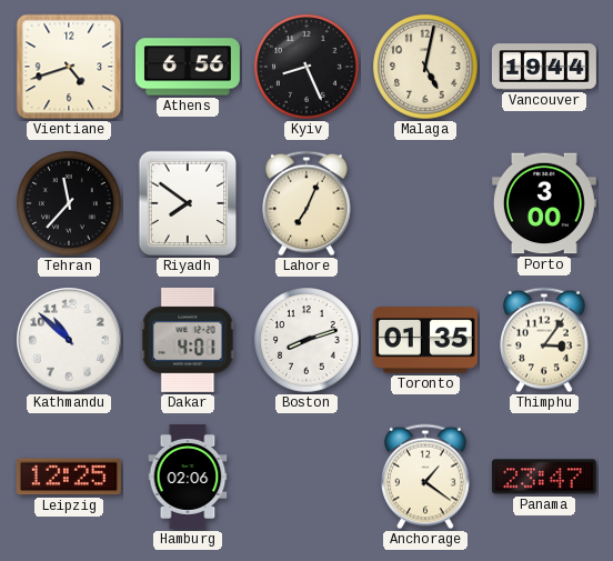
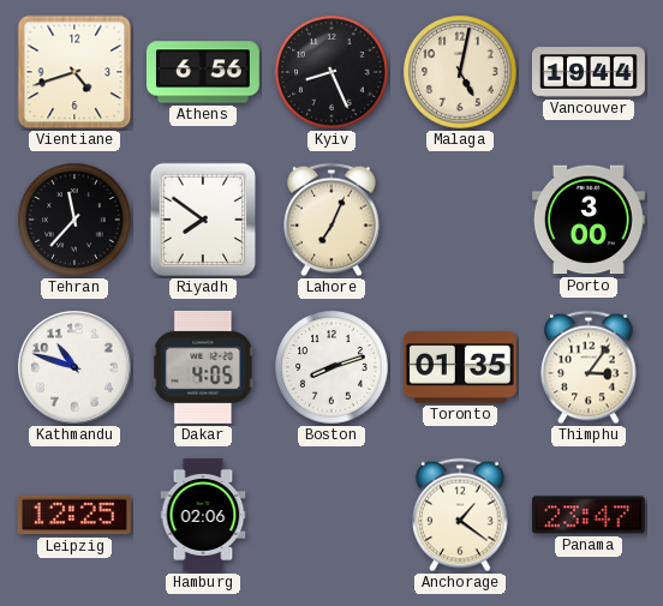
Kathmandu: 10:52 -> 10:48 (76, 368)
Dakar: 4:01 -> 4:05 (203, 367)
